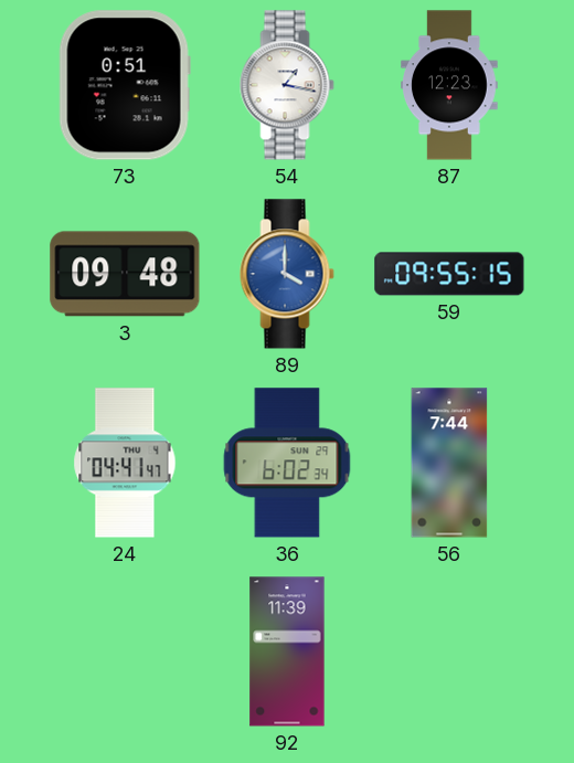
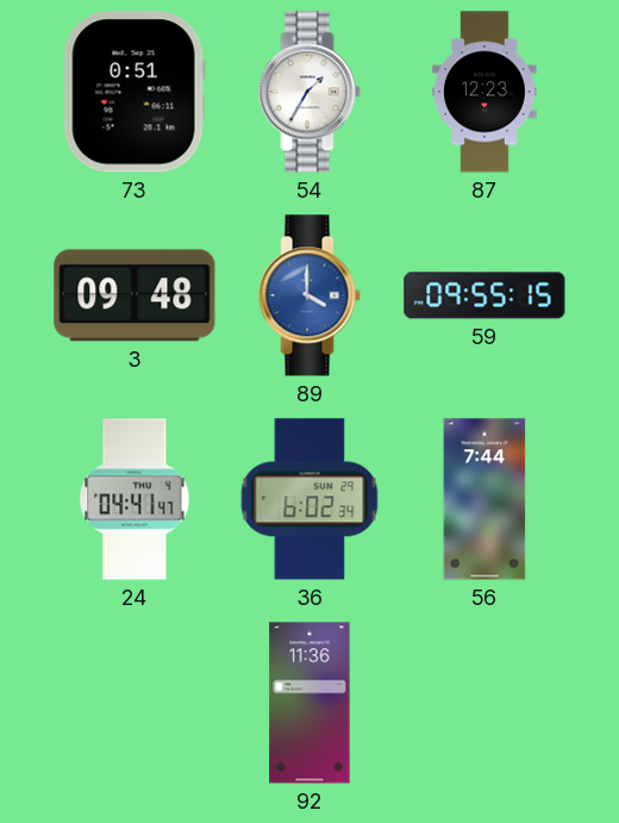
54: 1:17 -> 1:35 (309, 92)
92: 11:39 -> 11:36 (309, 703)
